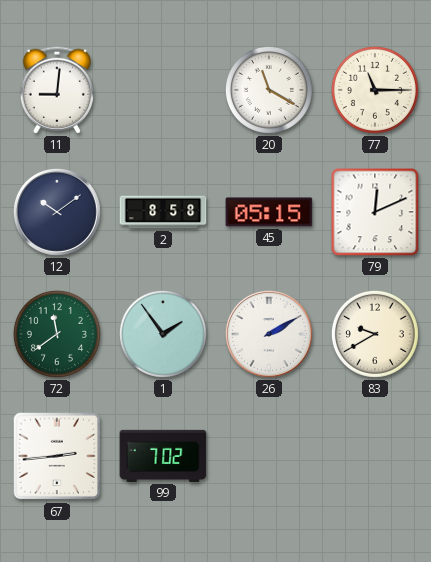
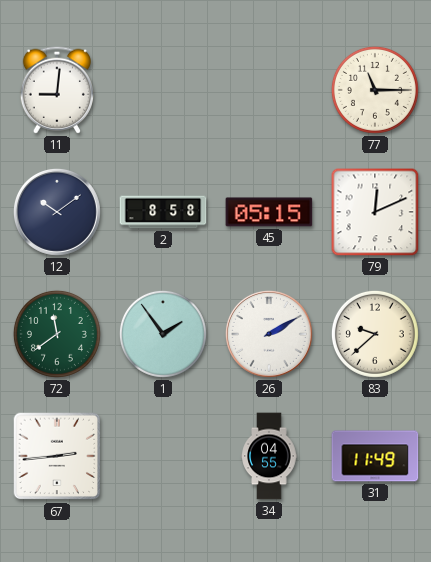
20: 11:20 -> none (269, 90)
83: 9:40 -> 9:38 (375, 334)
99: 7:02 -> none (163, 456)
34: none -> 04:55 (269, 456)
31: none -> 11:49 (375, 456)
